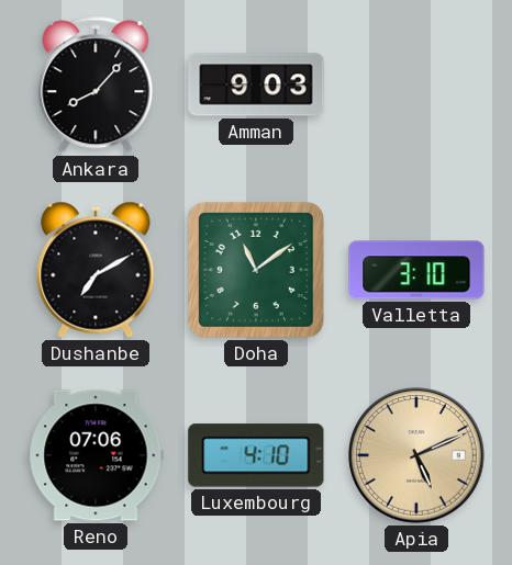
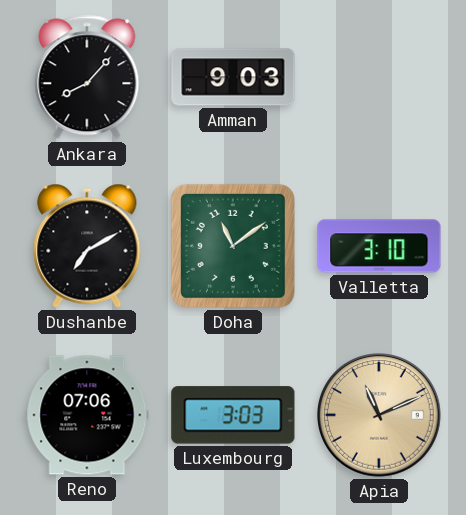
Luxembourg: 4:10 -> 3:03 (233, 415)
Apia: 5:11 -> 11:11 (380, 416)
